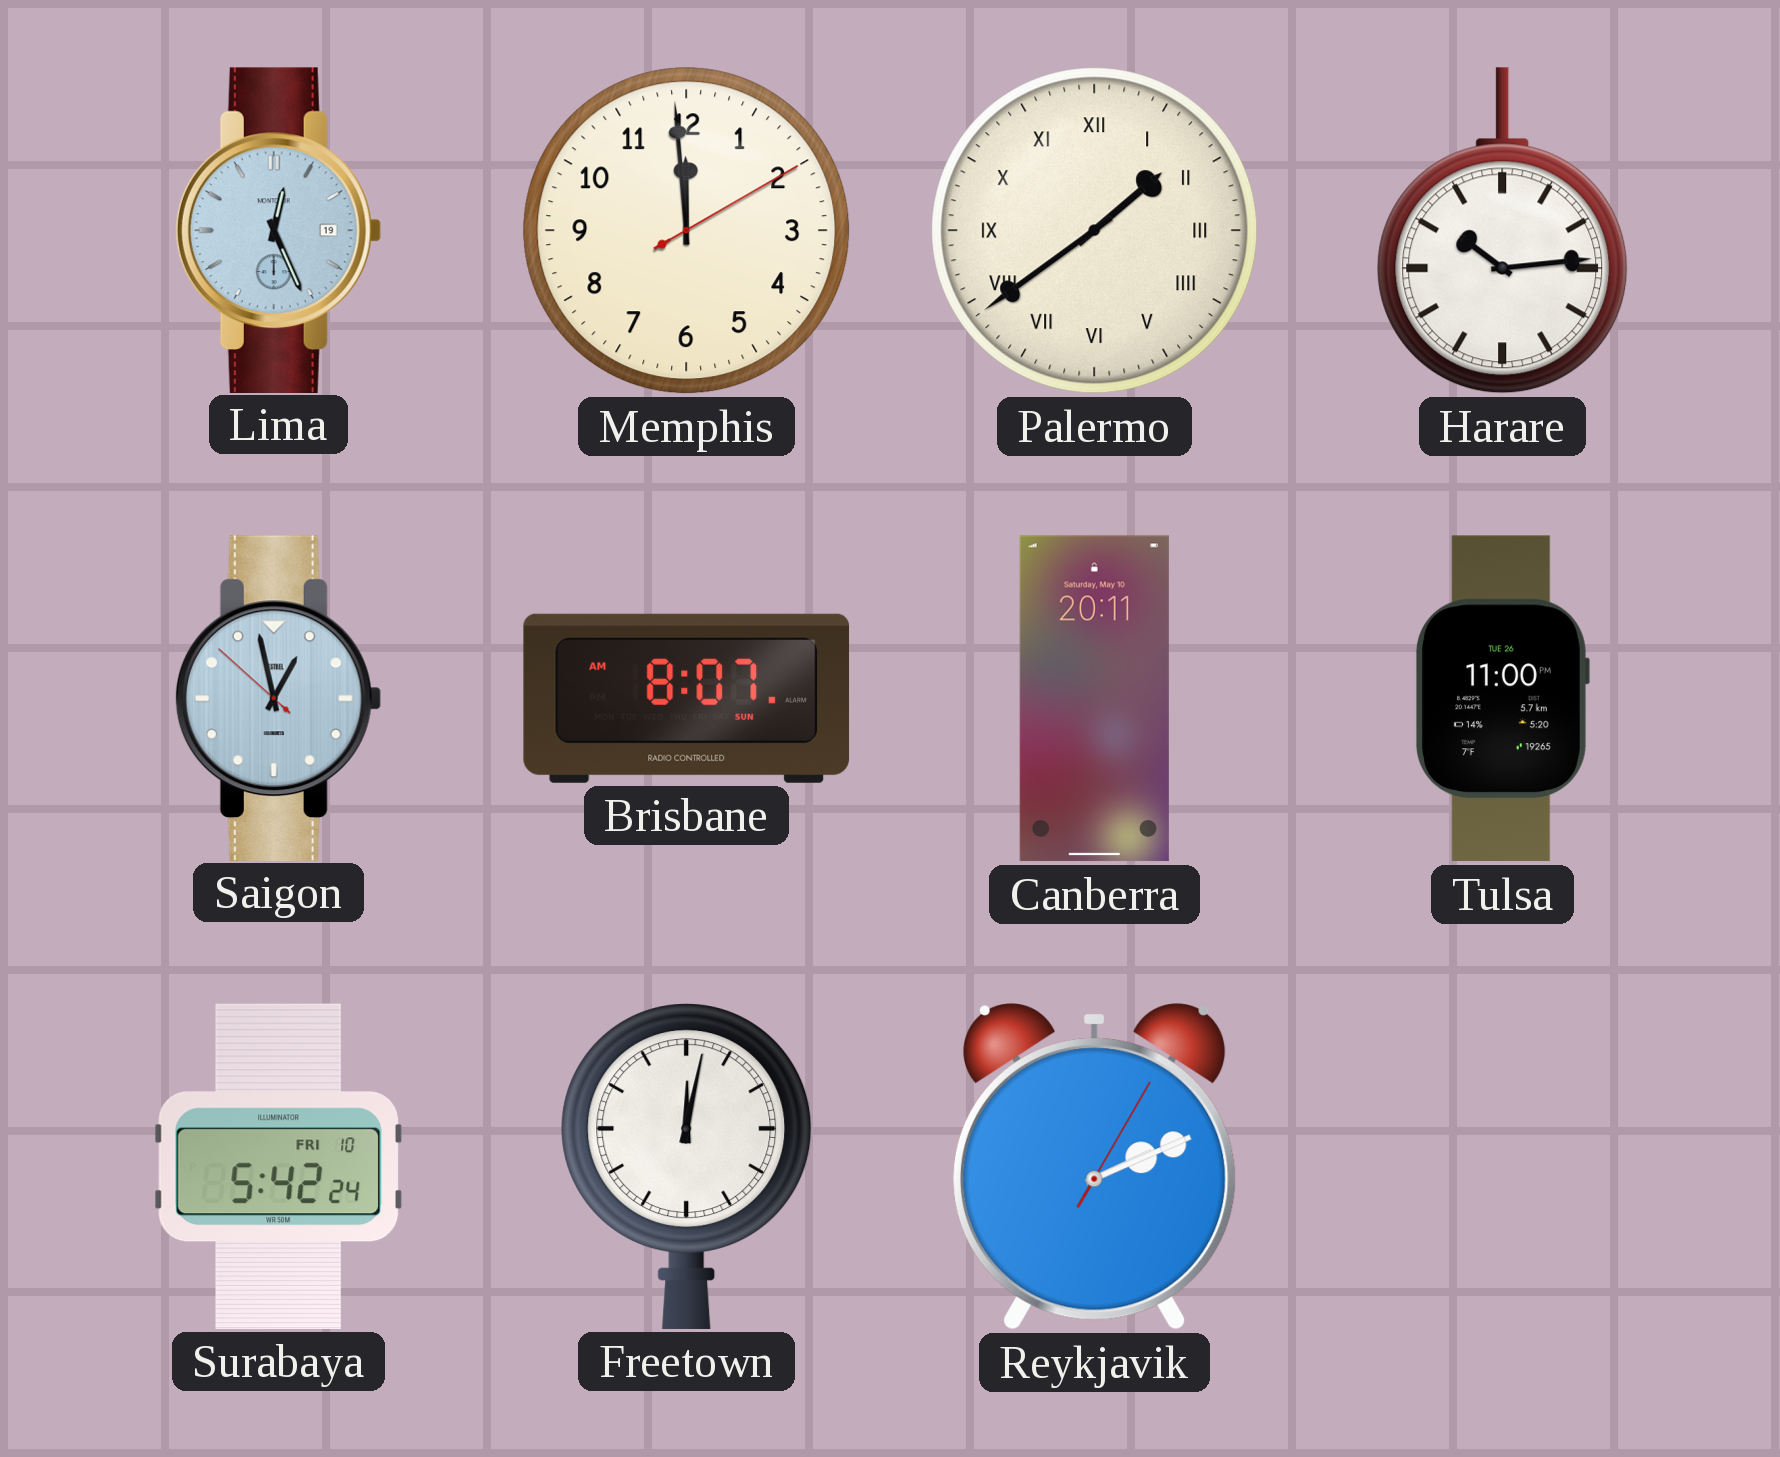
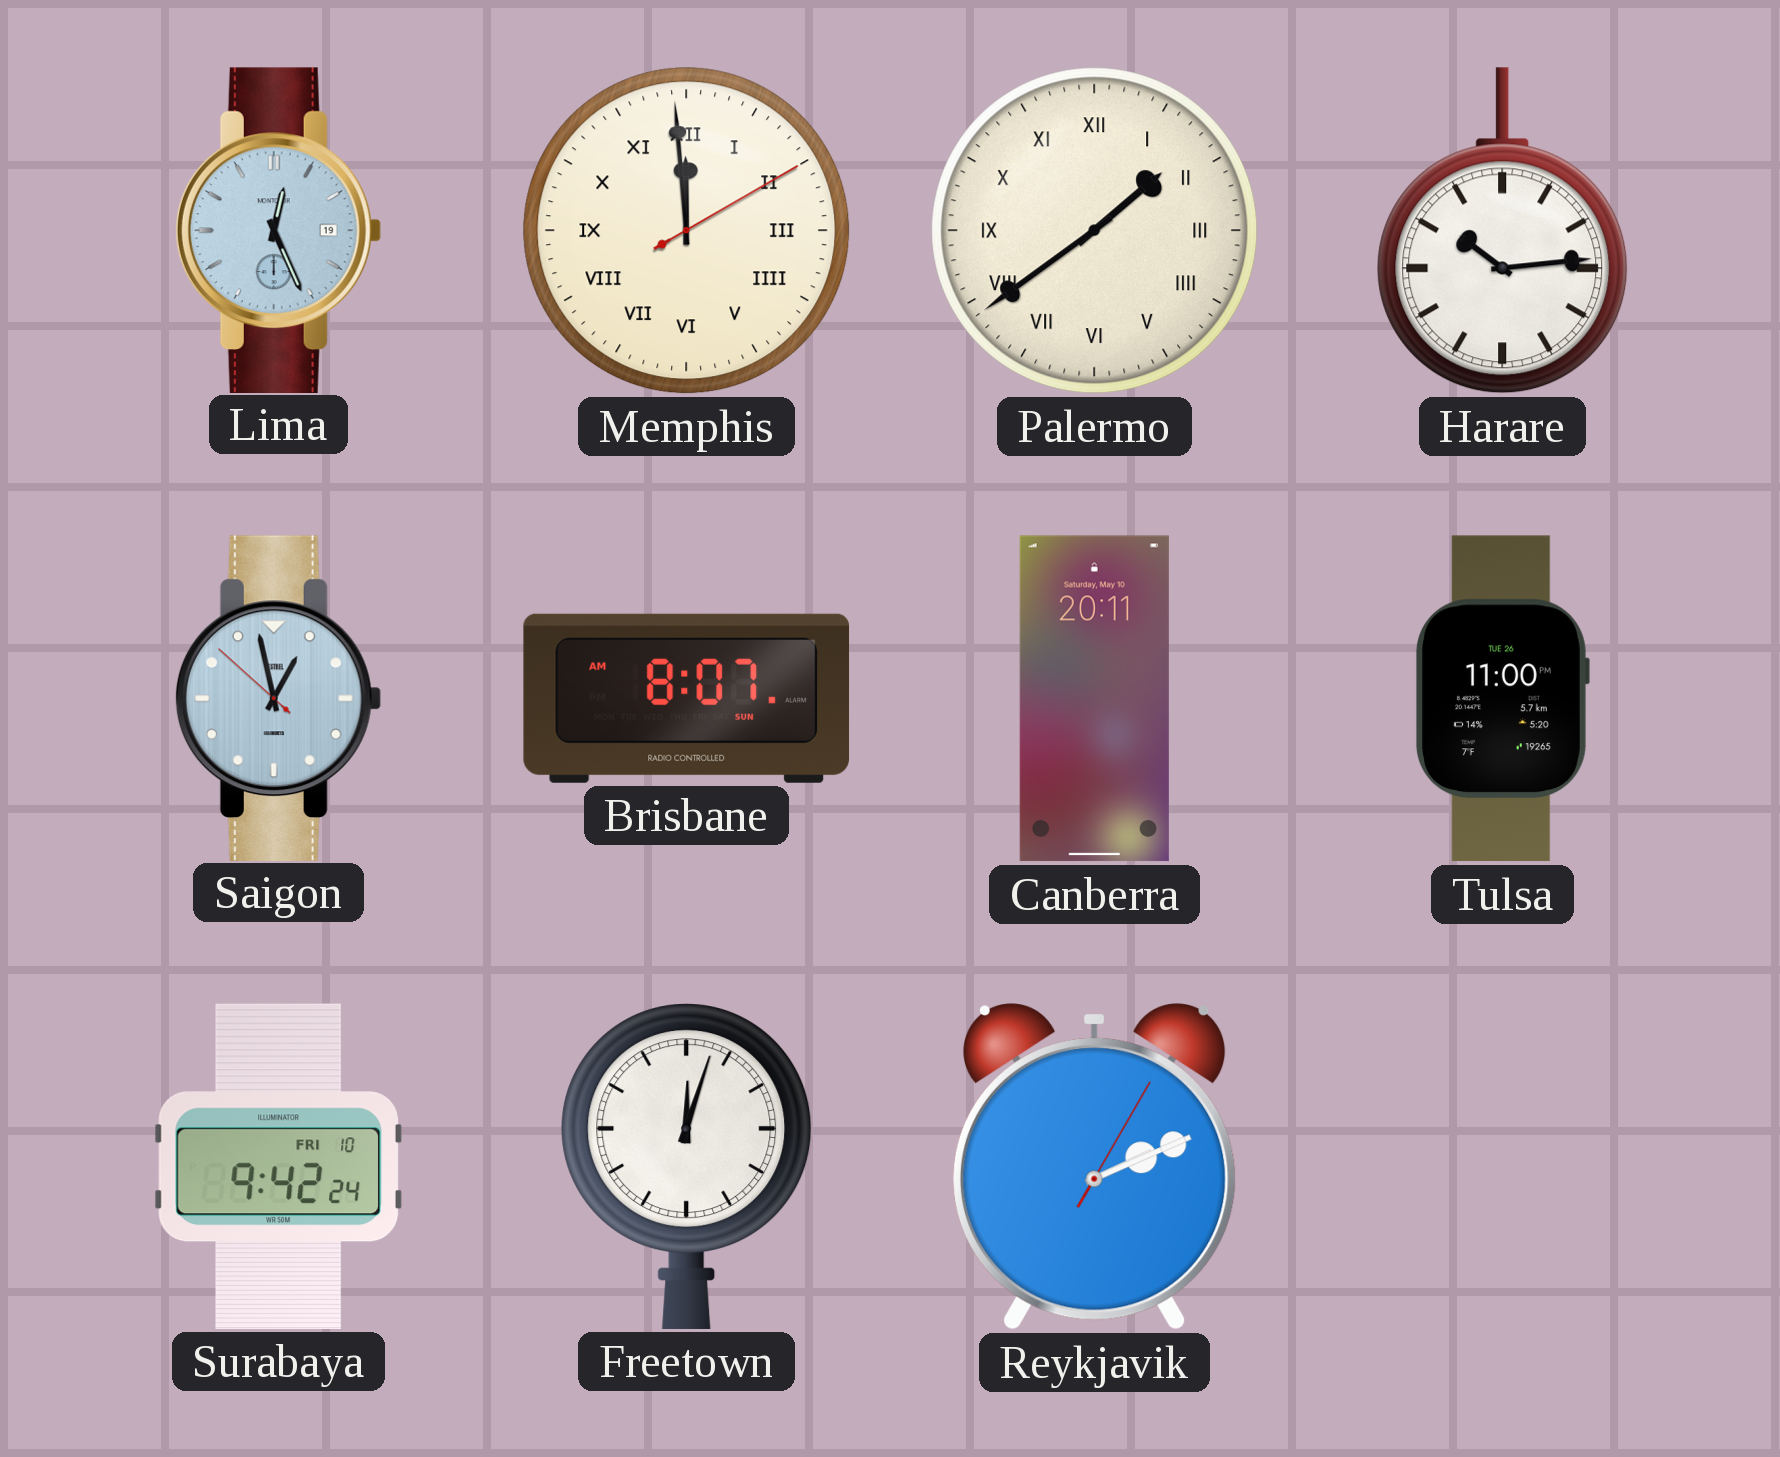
Memphis numerals: Arabic -> Roman (687, 231)
Surabaya: 5:42 -> 9:42 (278, 1166)
Freetown: 12:02 -> 12:03 (687, 1166)
